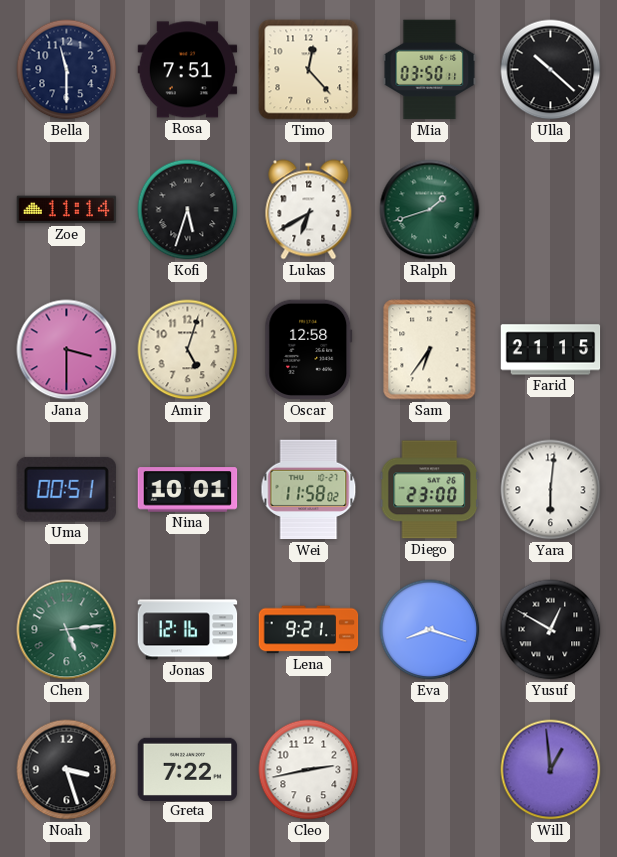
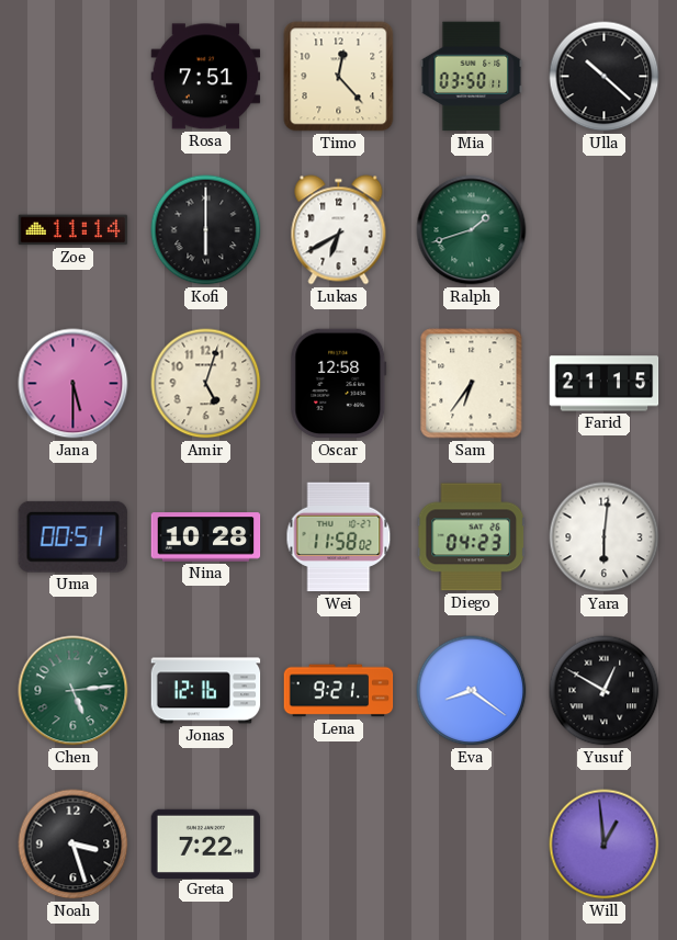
Bella: 11:30 -> none (67, 70)
Kofi: 5:33 -> 6:00 (206, 230)
Jana: 3:30 -> 5:30 (74, 384)
Nina: 10:01 -> 10:28 (206, 537)
Diego: 23:00 -> 04:23 (472, 537)
Eva: 8:18 -> 8:21 (472, 691)
Cleo: 2:43 -> none (309, 770)
